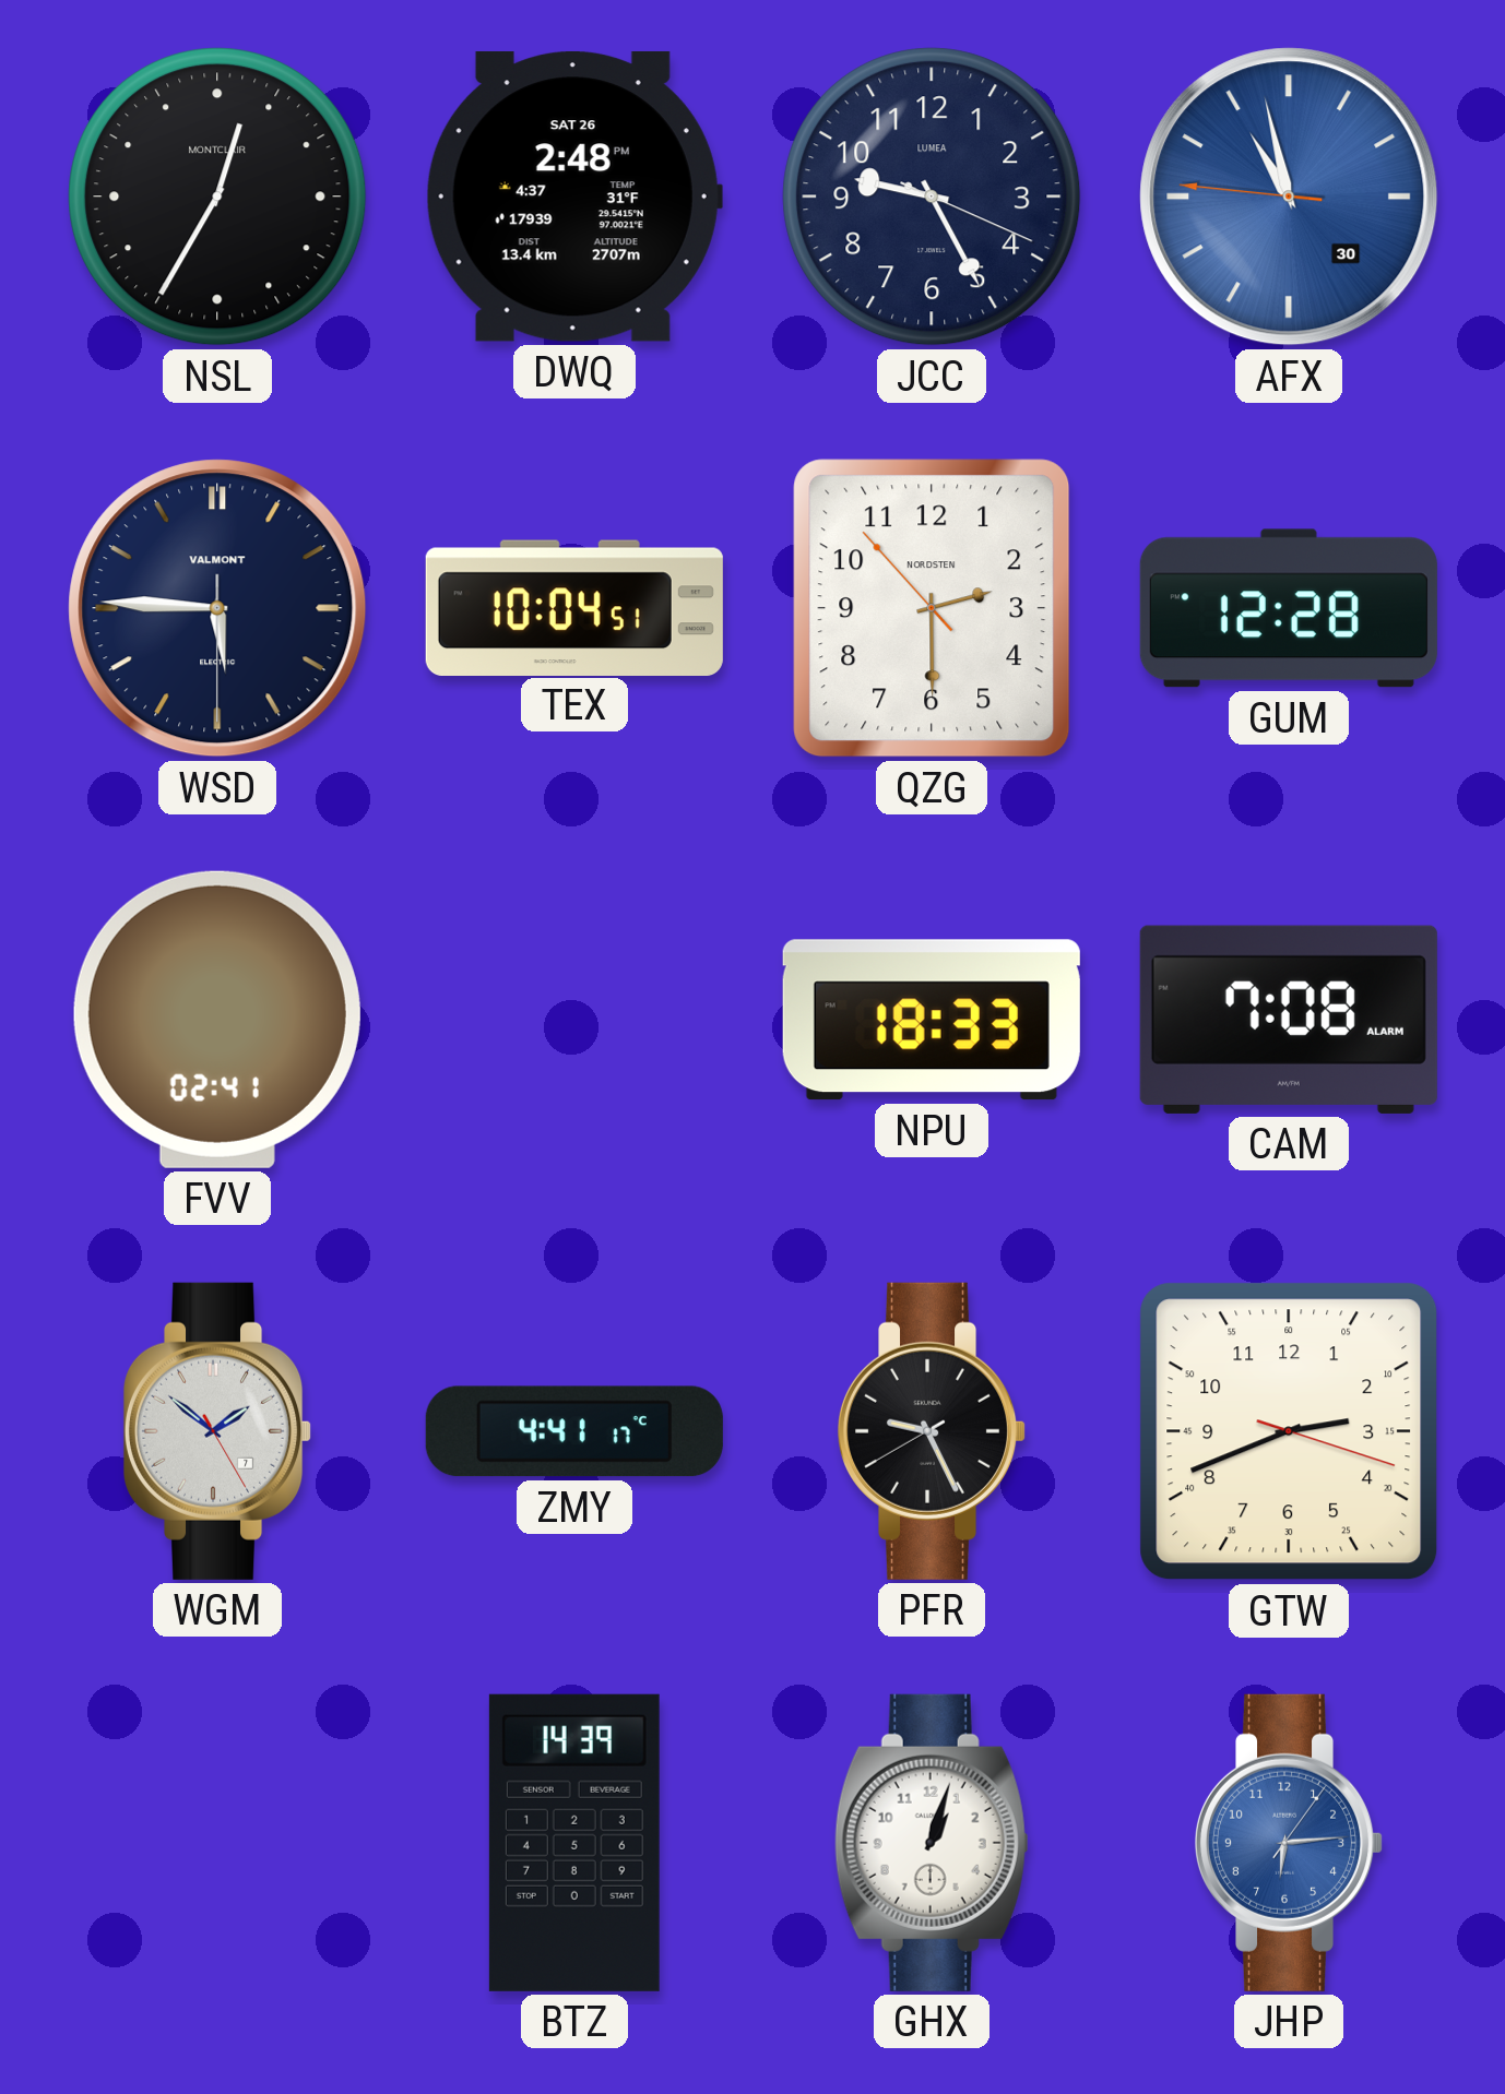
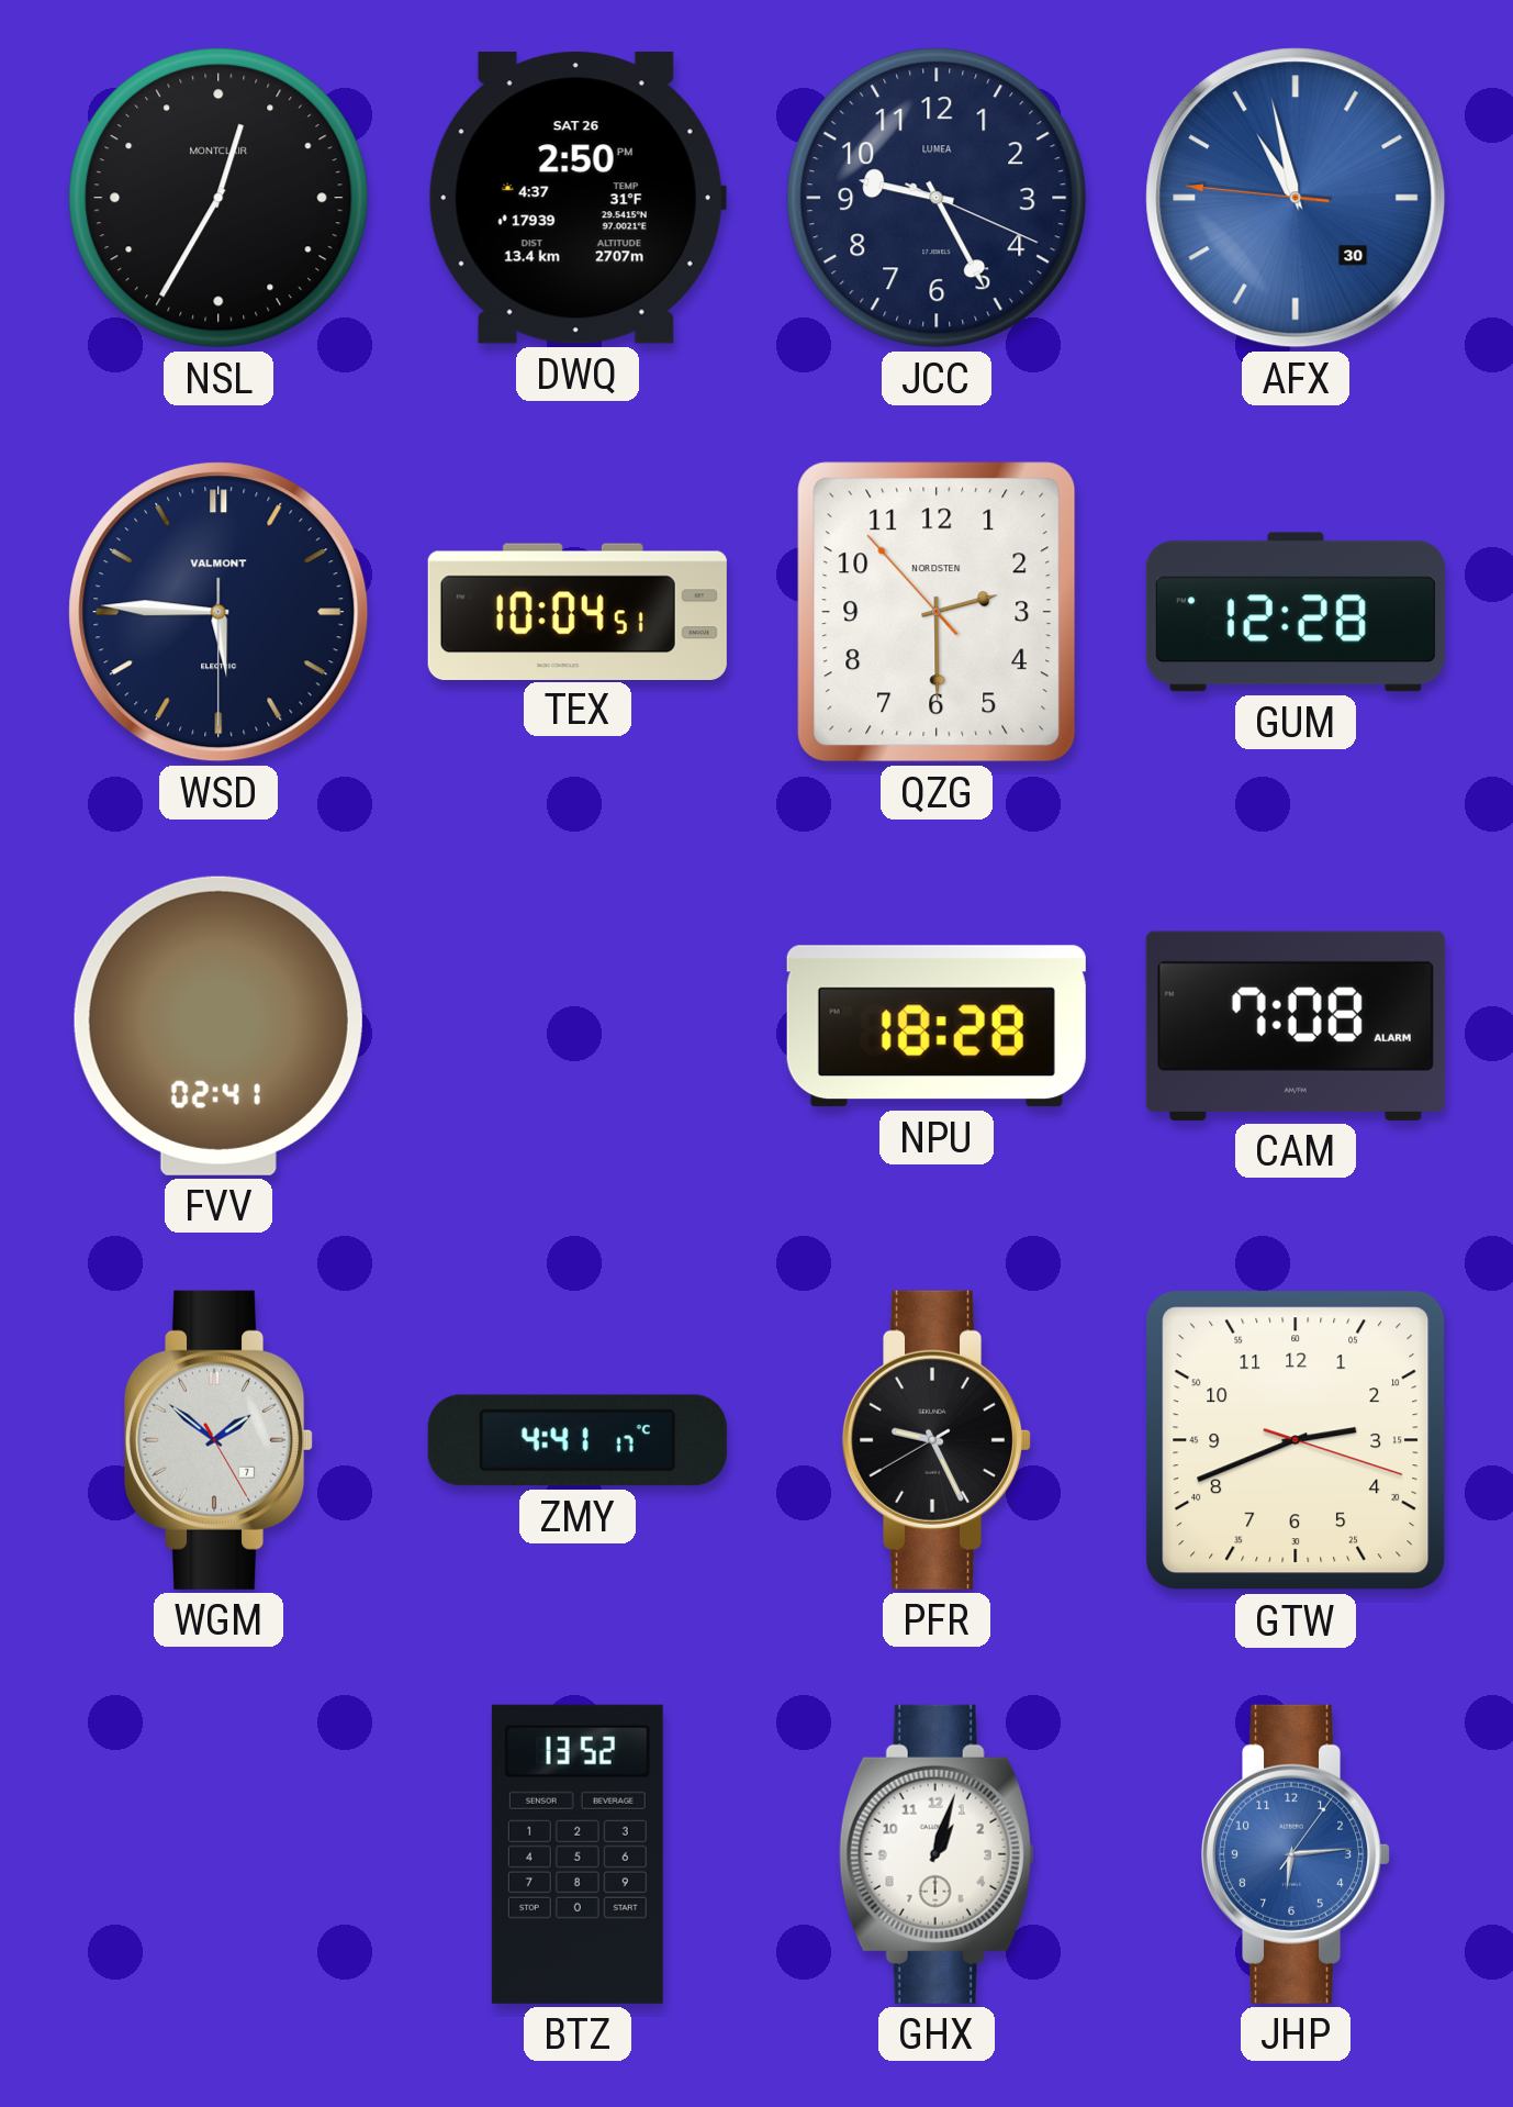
DWQ: 2:48 -> 2:50 (578, 198)
NPU: 18:33 -> 18:28 (937, 1026)
BTZ: 14:39 -> 13:52 (578, 1854)
